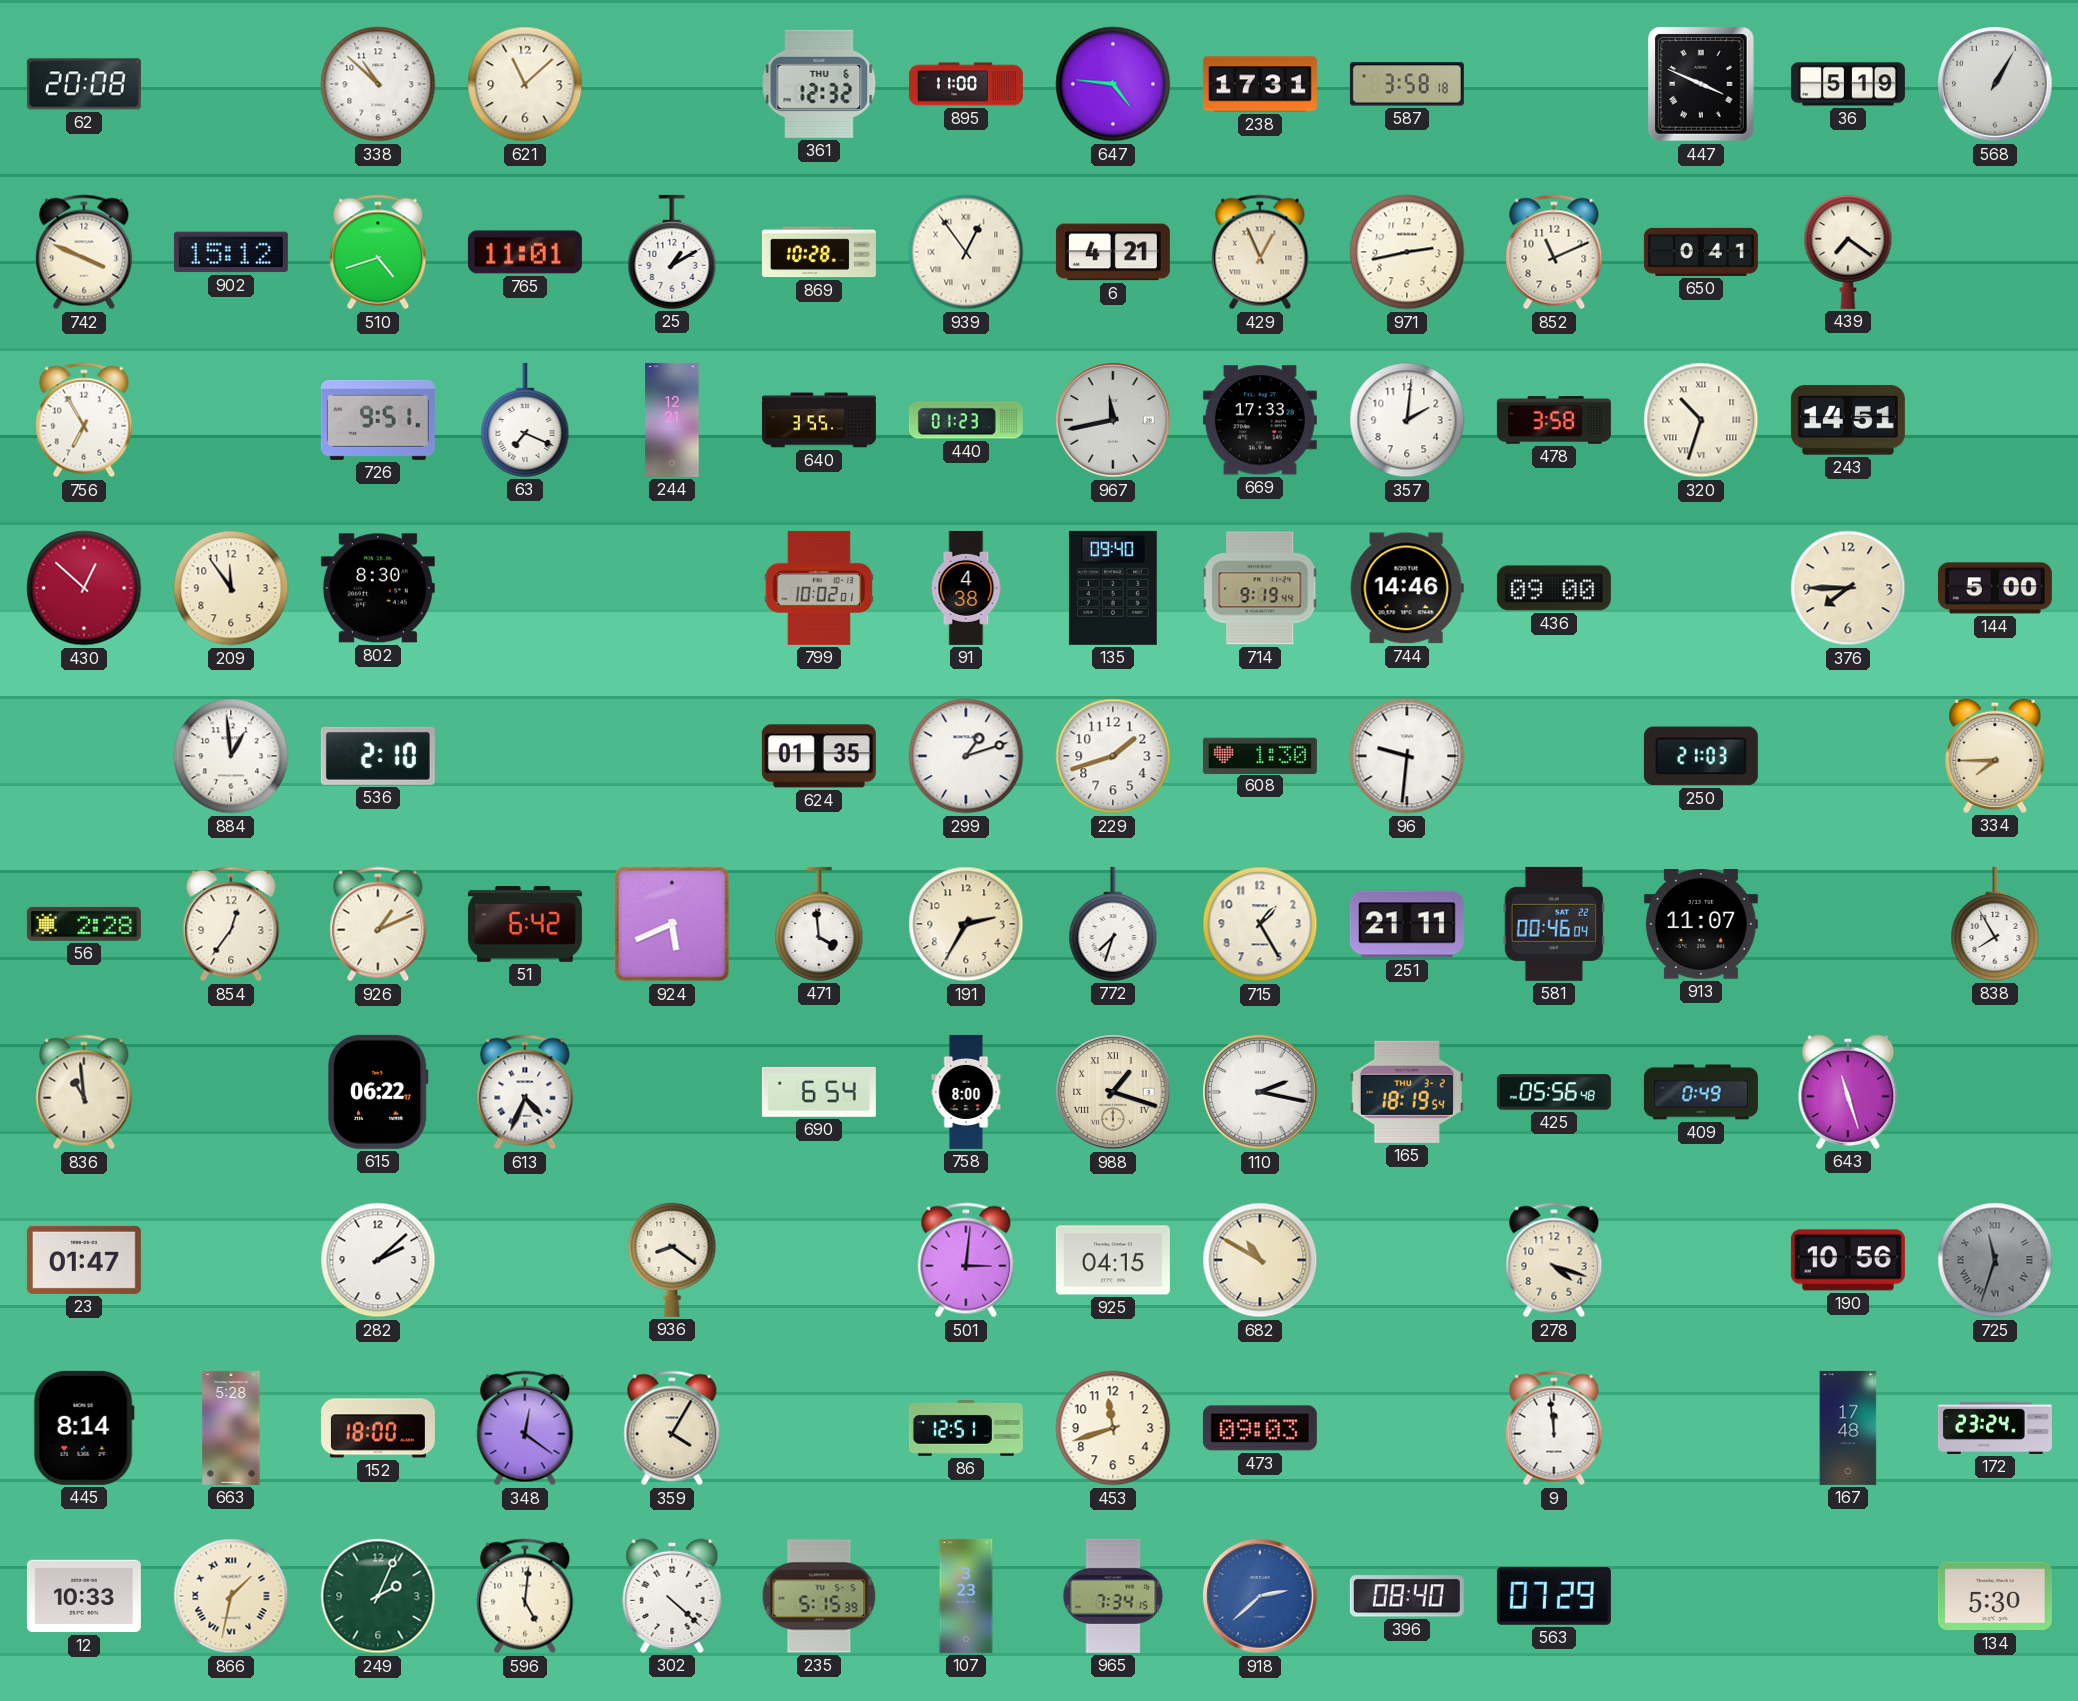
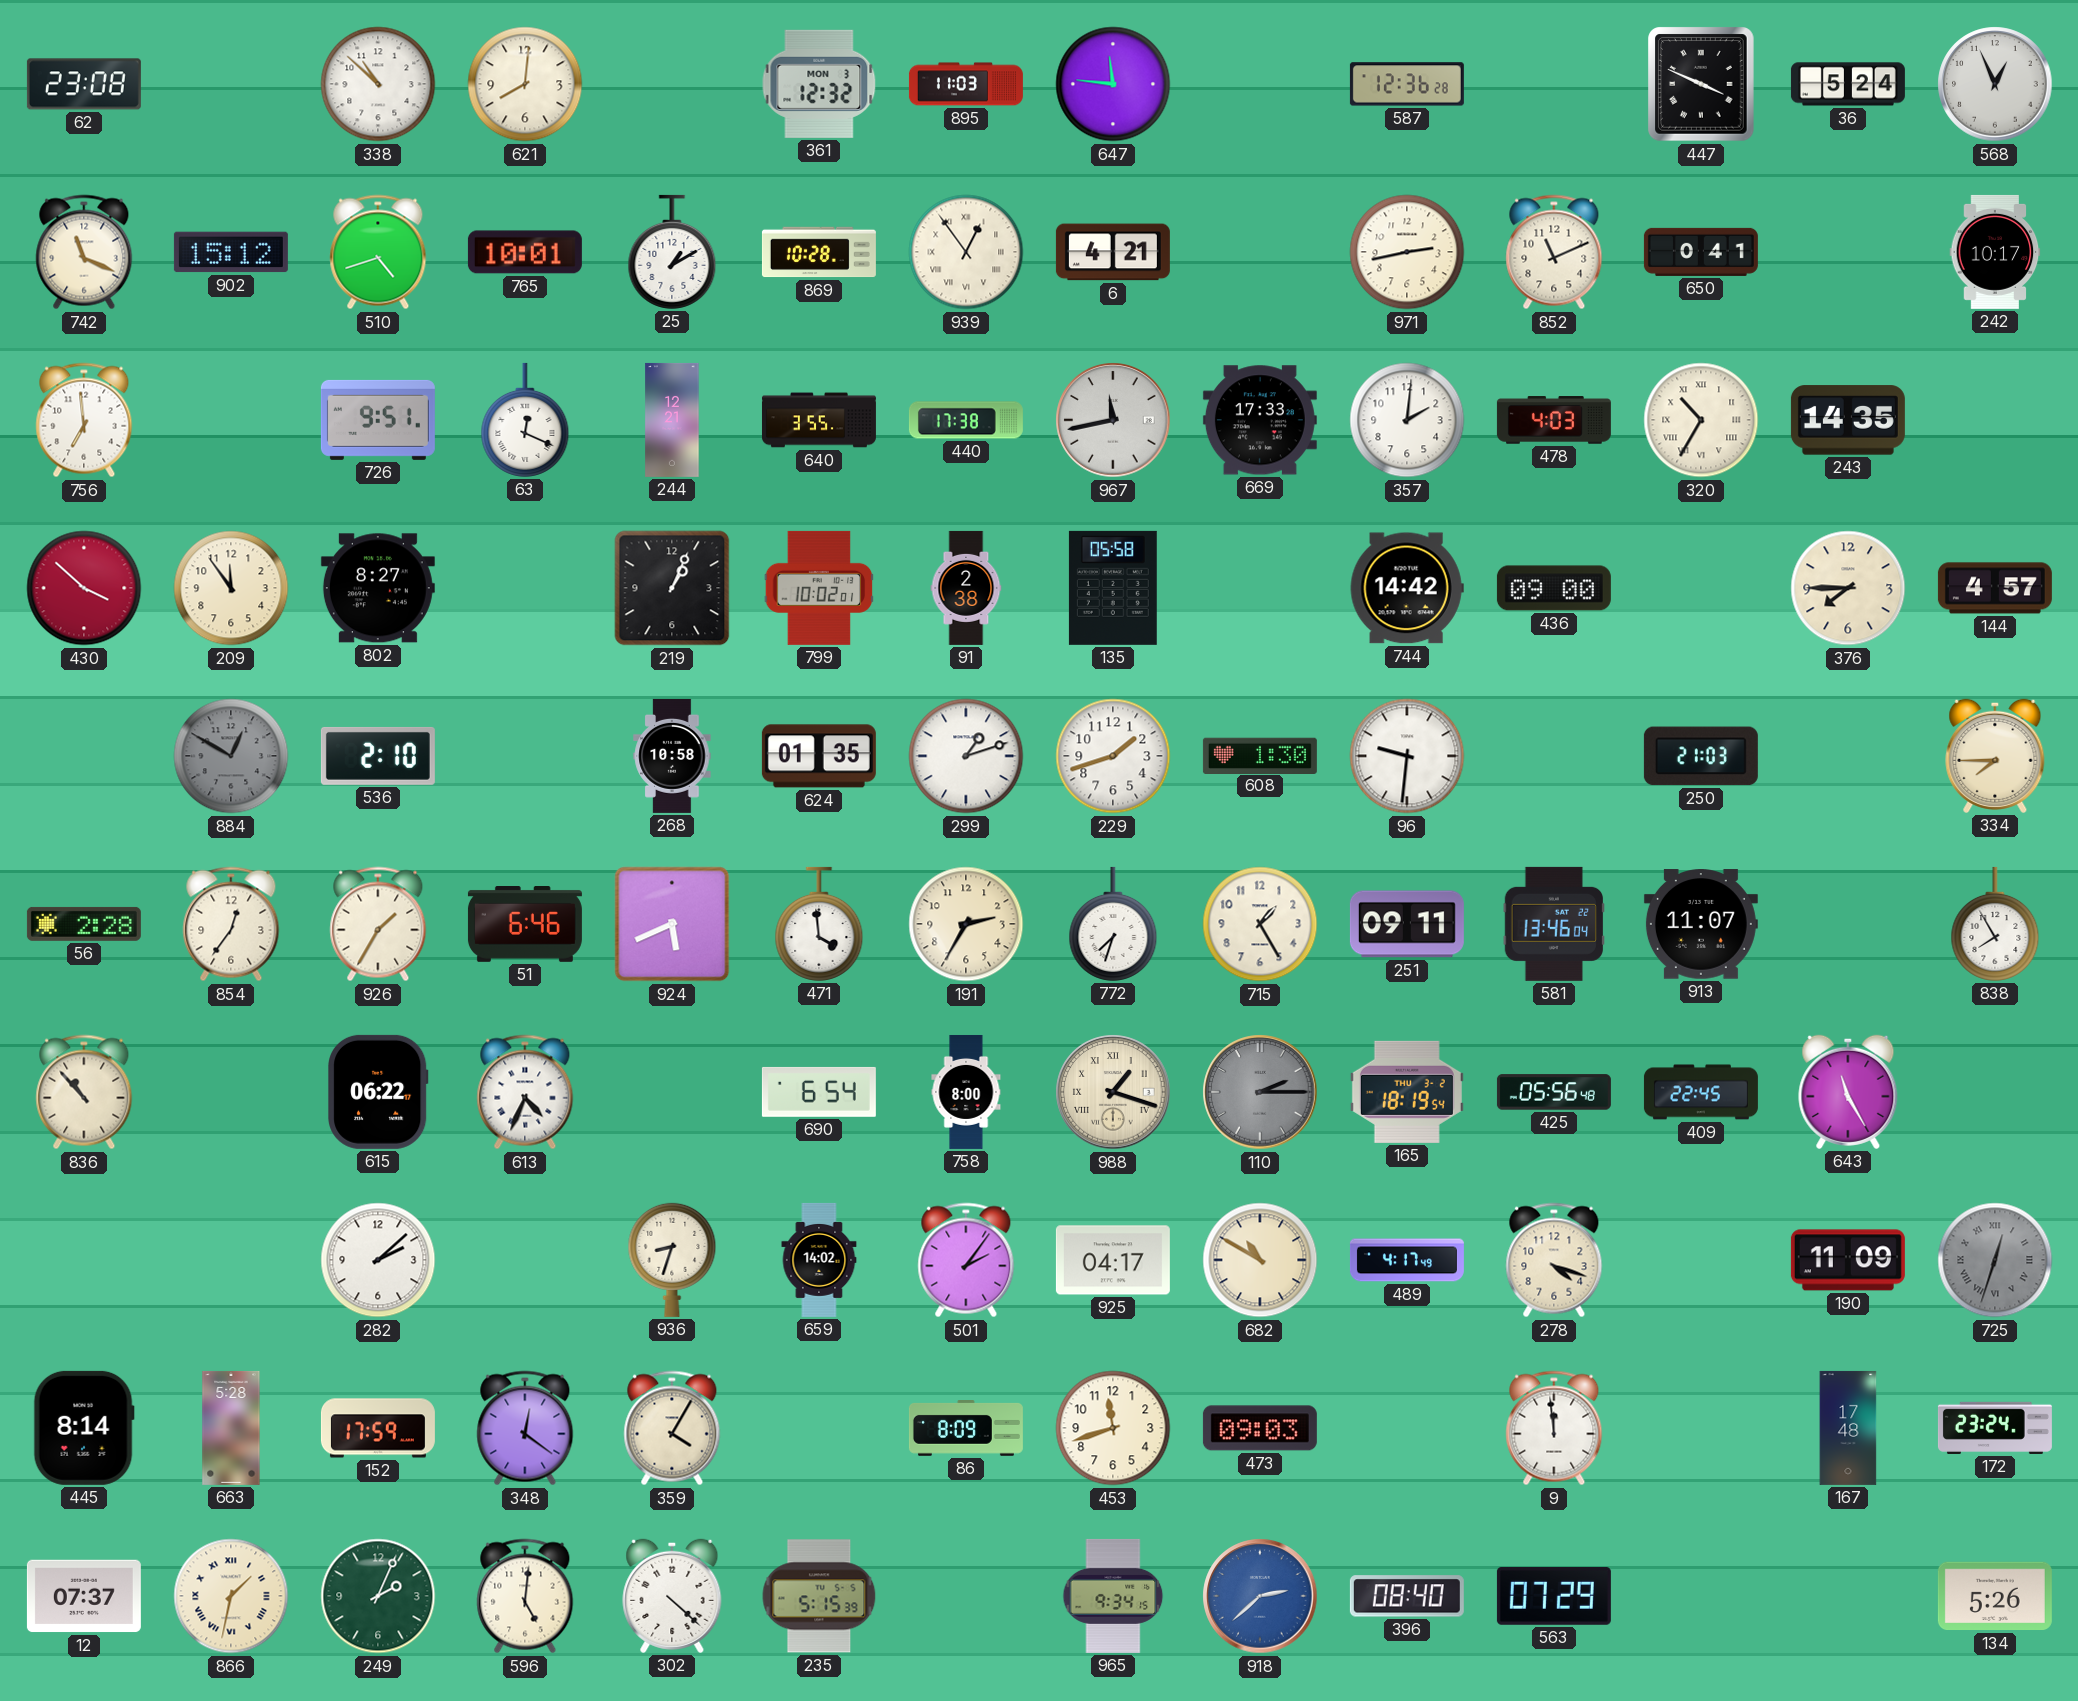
62: 20:08 -> 23:08 (84, 84)
621: 11:08 -> 8:01 (525, 84)
361 date: THU 6 -> MON 3 (819, 84)
895: 11:00 -> 11:03 (966, 84)
647: 4:46 -> 11:46 (1113, 84)
238: 17:31 -> none (1260, 84)
587: 3:58 -> 12:36 (1407, 84)
36: 5:19 -> 5:24 (1848, 84)
568: 1:05 -> 12:56 (1995, 84)
742: 3:49 -> 11:19 (84, 252)
765: 11:01 -> 10:01 (525, 252)
429: 12:56 -> none (1260, 252)
439: 7:21 -> none (1848, 252)
242: none -> 10:17 (1995, 252)
756: 6:55 -> 6:59 (84, 420)
63: 7:19 -> 12:19 (525, 420)
440: 01:23 -> 17:38 (966, 420)
478: 3:58 -> 4:03 (1554, 420)
320: 10:33 -> 10:35 (1701, 420)
243: 14:51 -> 14:35 (1848, 420)
430: 12:52 -> 3:52 (84, 588)
802: 8:30 -> 8:27 (378, 588)
219: none -> 1:04 (672, 588)
91: 4:38 -> 2:38 (966, 588)
135: 09:40 -> 05:58 (1113, 588)
714: 9:19 -> none (1260, 588)
744: 14:46 -> 14:42 (1407, 588)
144: 5:00 -> 4:57 (1995, 588)
884: 12:59 -> 12:50 (231, 756)
884 dial: white -> grey (231, 756)
268: none -> 10:58 (672, 756)
926: 1:11 -> 1:35 (378, 924)
51: 6:42 -> 6:46 (525, 925)
251: 21:11 -> 09:11 (1407, 924)
581: 00:46 -> 13:46 (1553, 924)
836: 10:59 -> 10:53 (84, 1092)
110: 2:17 -> 2:15 (1260, 1092)
110 dial: white -> grey (1260, 1092)
409: 0:49 -> 22:45 (1701, 1092)
643: 11:27 -> 11:25 (1848, 1092)
23: 01:47 -> none (84, 1260)
936: 8:21 -> 8:33 (672, 1260)
659: none -> 14:02 (819, 1260)
501: 3:01 -> 2:06 (966, 1260)
925: 04:15 -> 04:17 (1113, 1260)
489: none -> 4:17 (1407, 1260)
190: 10:56 -> 11:09 (1848, 1260)
725: 11:33 -> 12:33 (1995, 1260)
152: 18:00 -> 17:59 (378, 1428)
86: 12:51 -> 8:09 (966, 1429)
12: 10:33 -> 07:37 (84, 1596)
107: 3:23 -> none (966, 1596)
965: 7:34 -> 9:34 (1113, 1596)
134: 5:30 -> 5:26 (1995, 1596)
